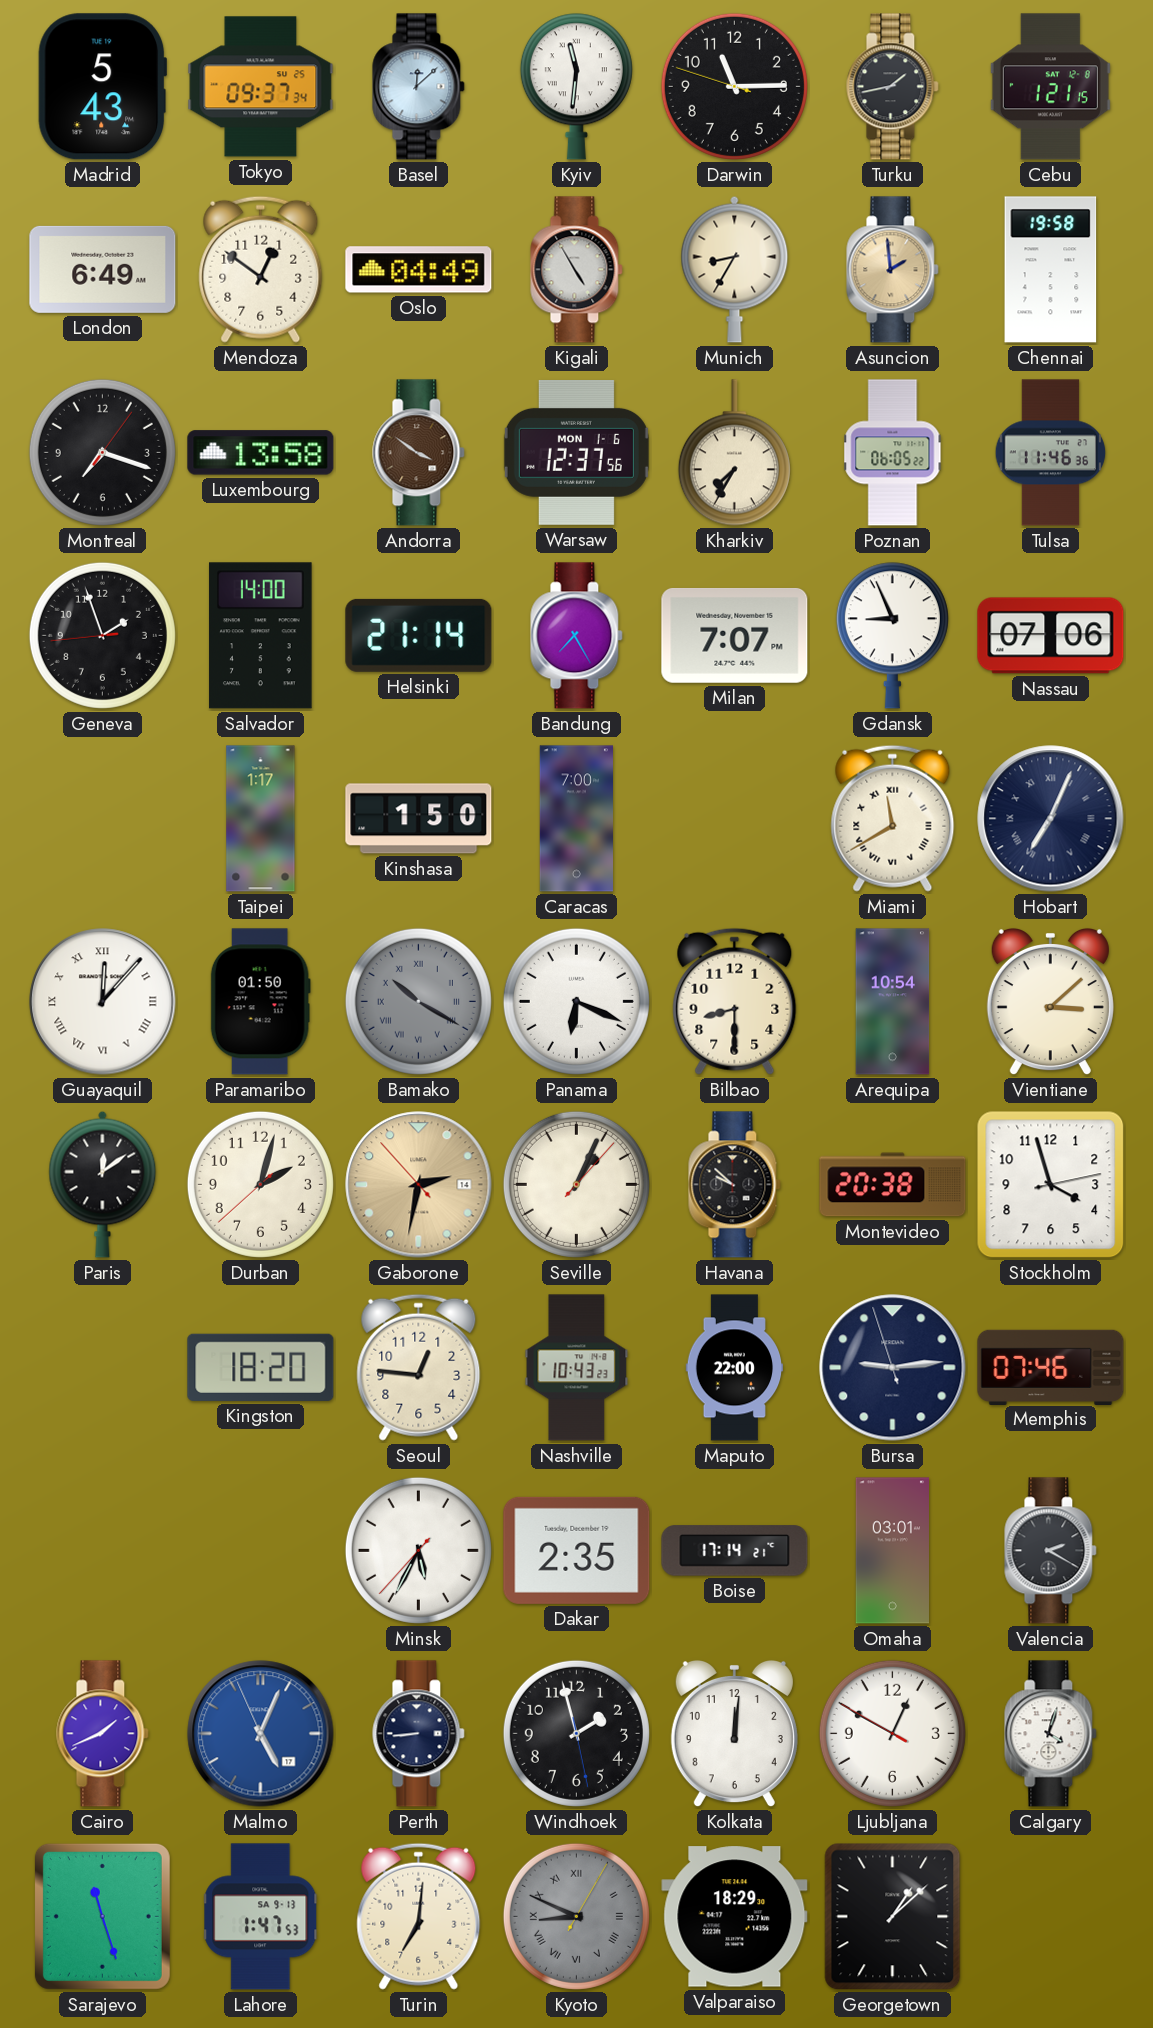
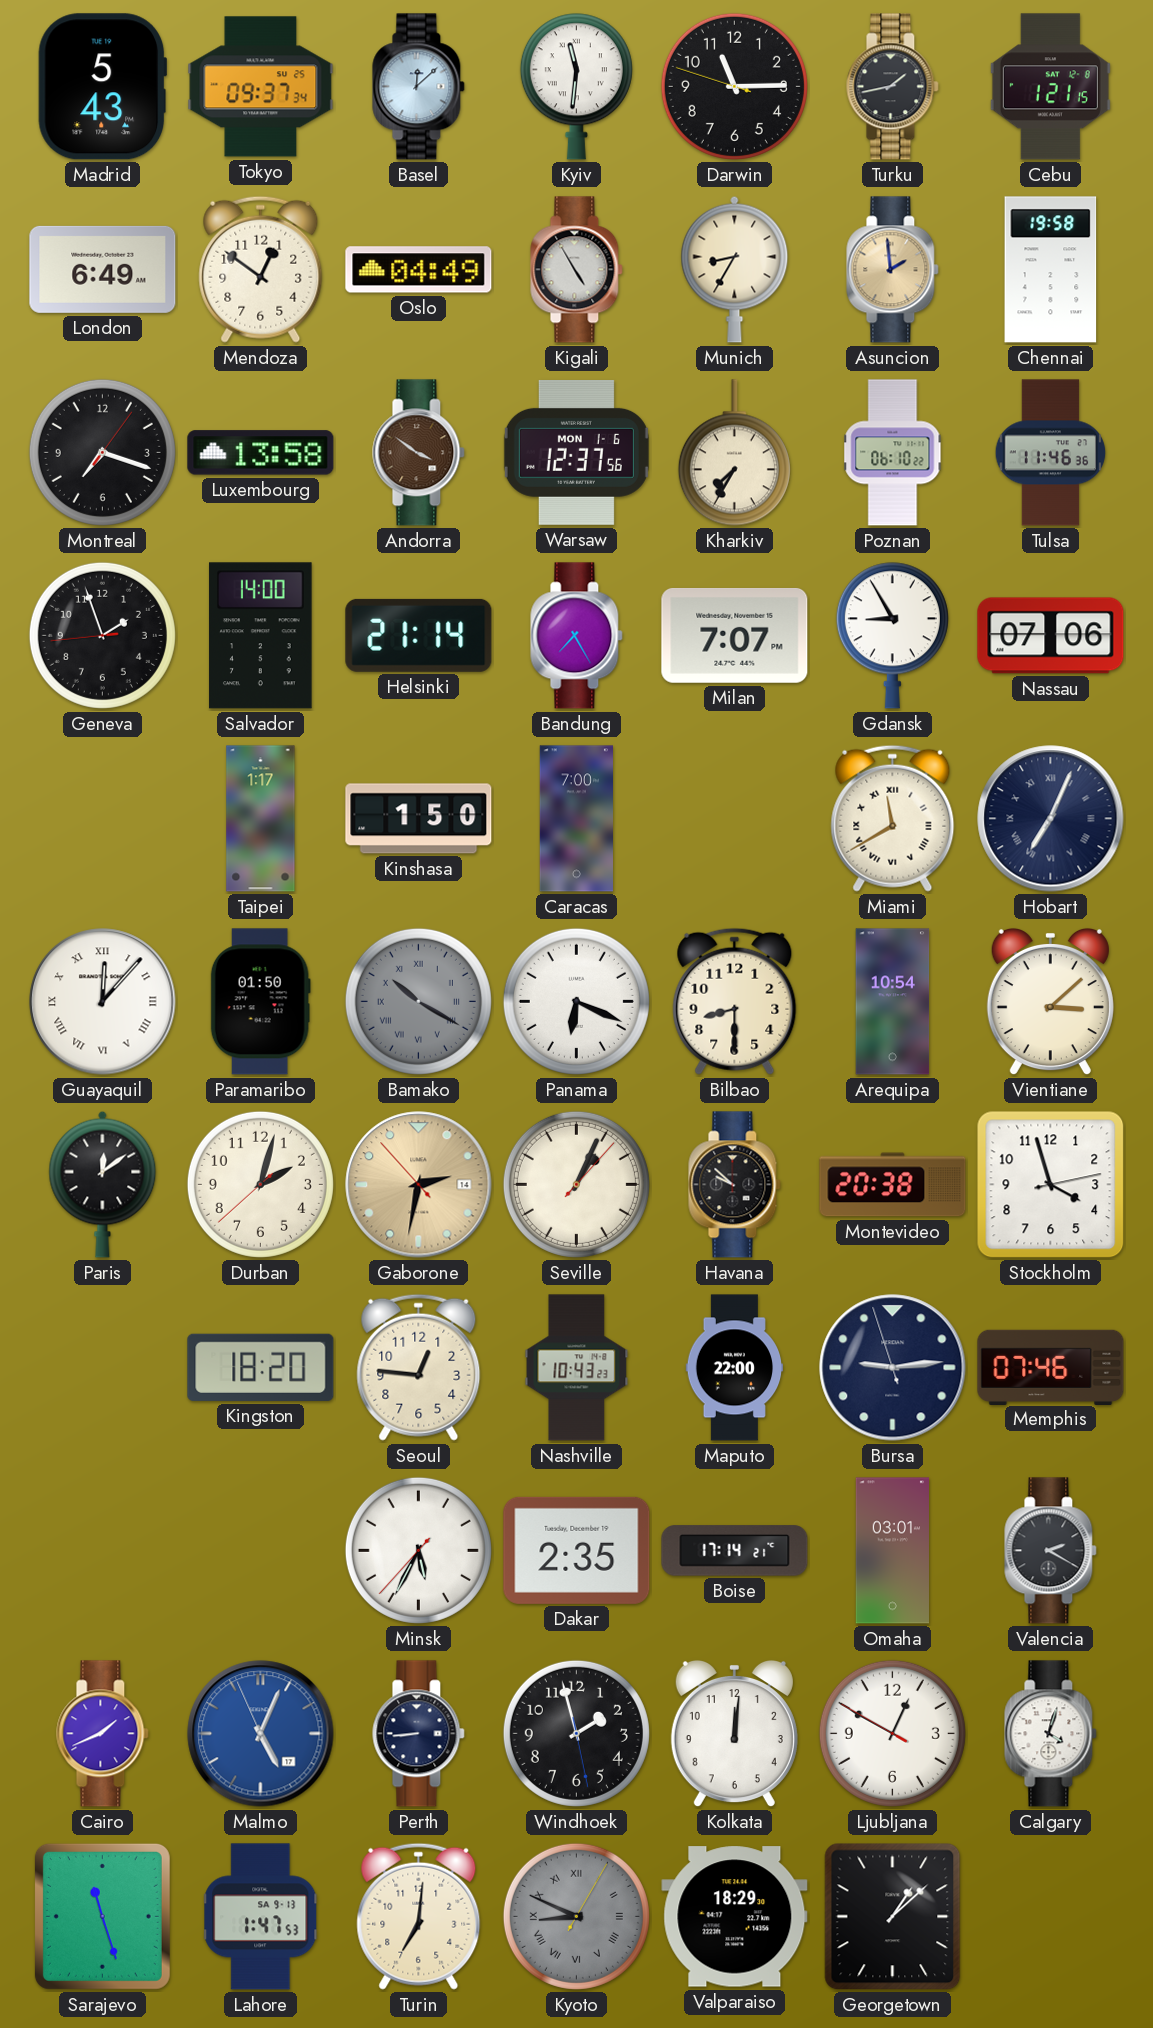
Poznan: 06:05 -> 06:10 (893, 453)
Gdansk: 8:56 -> 8:55 (892, 636)
